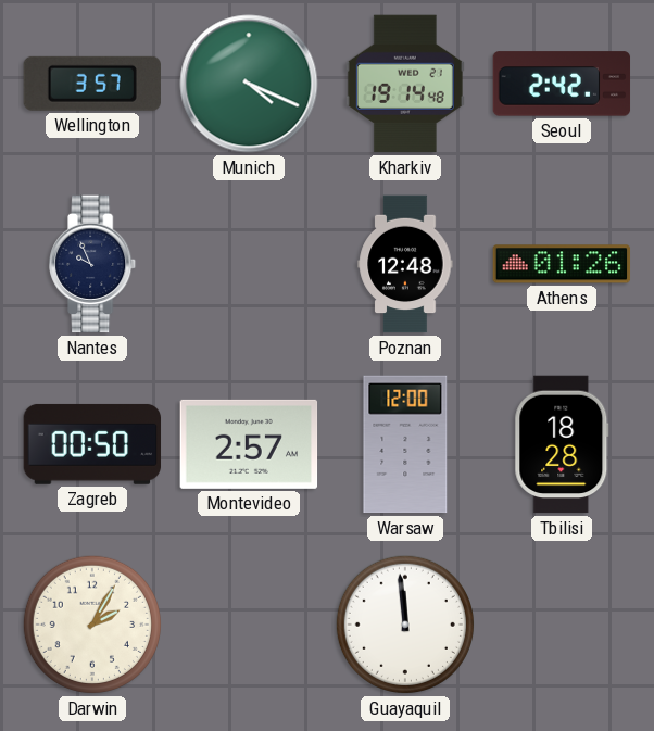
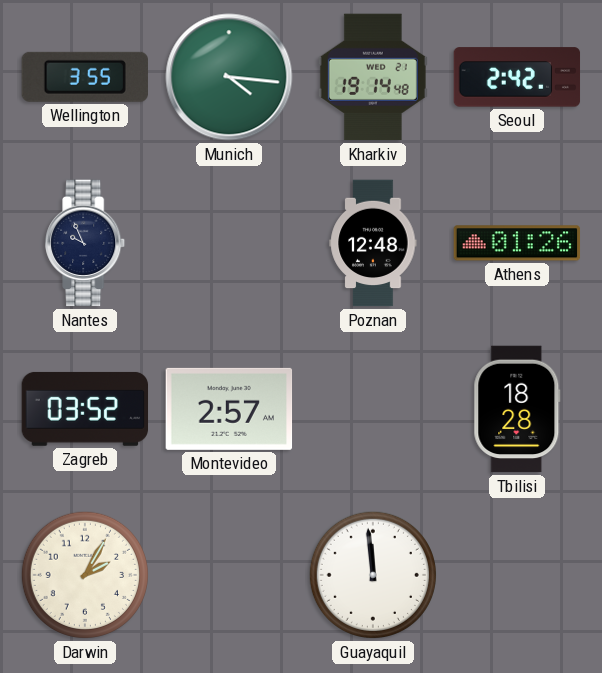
Wellington: 3:57 -> 3:55 (85, 77)
Munich: 4:19 -> 4:16 (229, 77)
Zagreb: 00:50 -> 03:52 (85, 409)
Warsaw: 12:00 -> none (405, 444)
